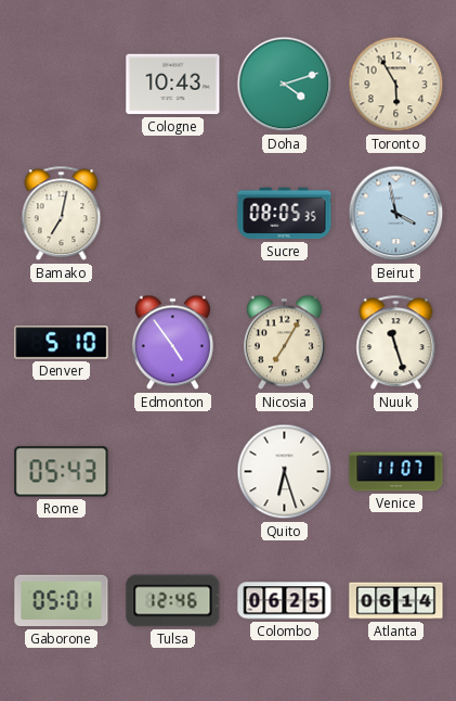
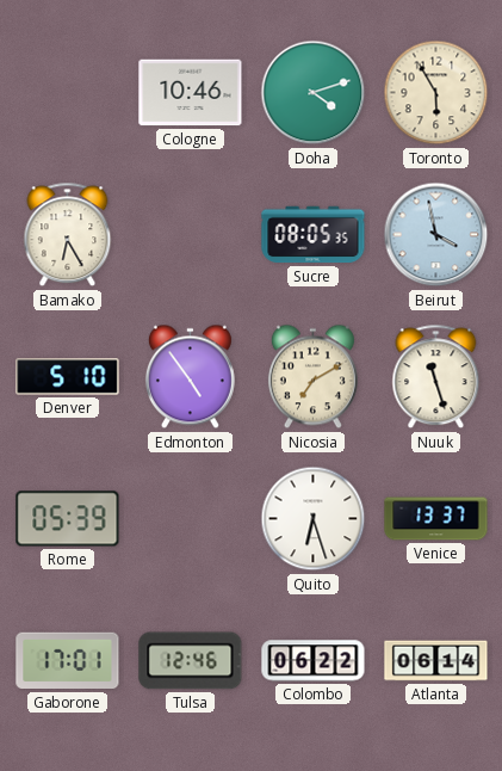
Cologne: 10:43 -> 10:46 (191, 93)
Bamako: 7:02 -> 6:25 (68, 235)
Nicosia: 7:05 -> 7:10 (312, 377)
Rome: 05:43 -> 05:39 (68, 519)
Venice: 11:07 -> 13:37 (436, 519)
Gaborone: 05:01 -> 17:01 (68, 661)
Colombo: 06:25 -> 06:22 (314, 661)
